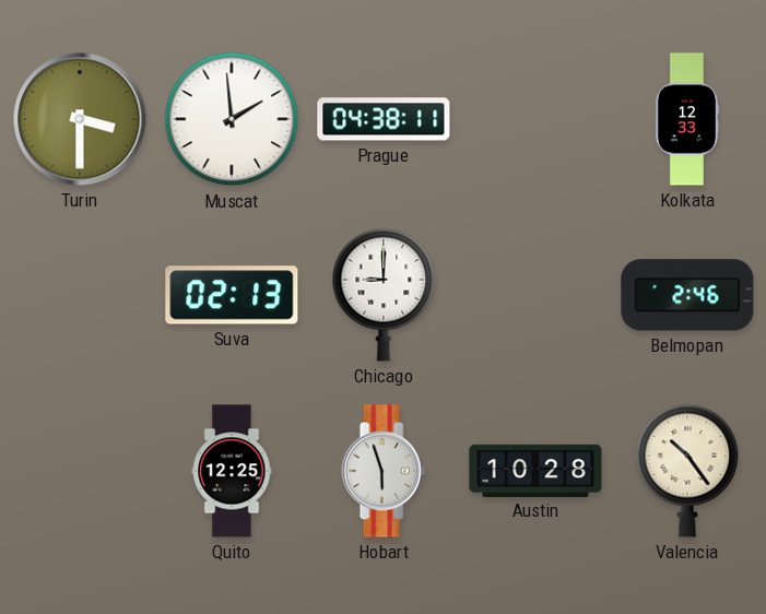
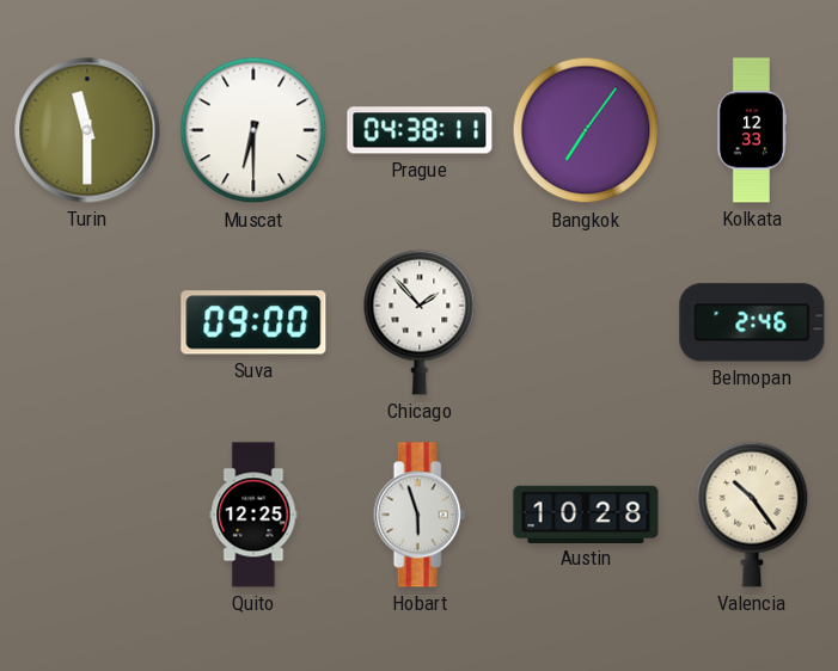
Turin: 3:30 -> 11:30 (87, 130)
Muscat: 1:59 -> 6:30 (253, 130)
Bangkok: none -> 7:06 (586, 130)
Suva: 02:13 -> 09:00 (253, 322)
Chicago: 9:00 -> 1:53 (420, 322)
